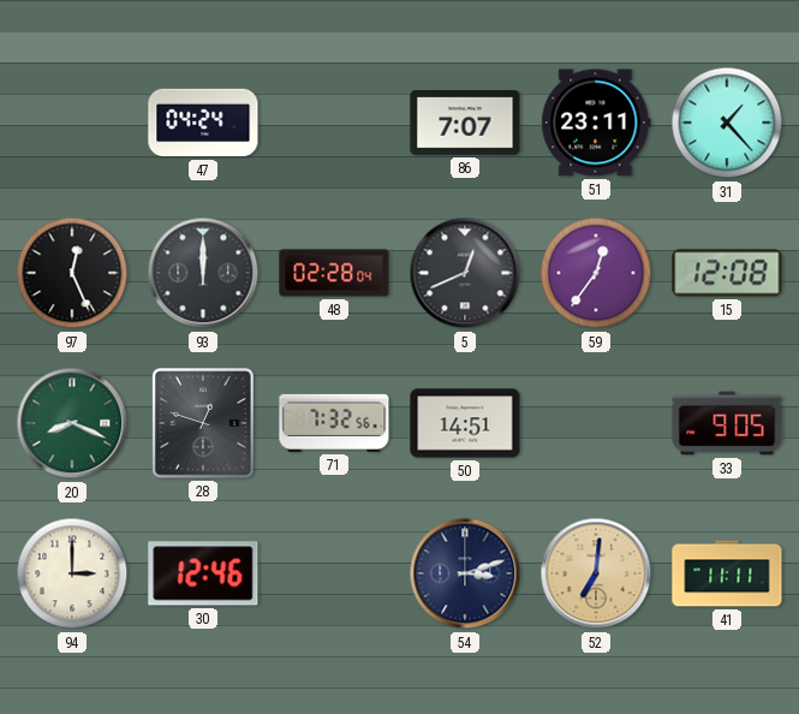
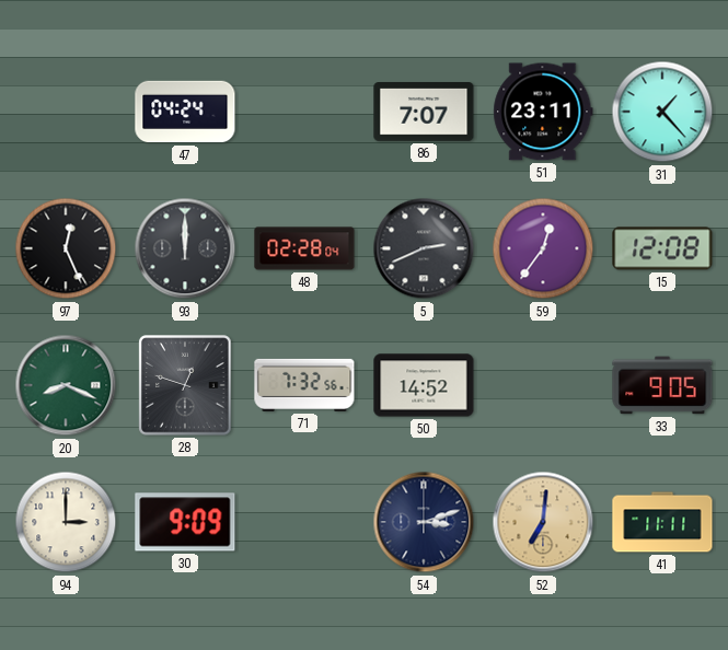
5: 12:41 -> 2:41 (424, 248)
50: 14:51 -> 14:52 (424, 385)
30: 12:46 -> 9:09 (185, 522)
